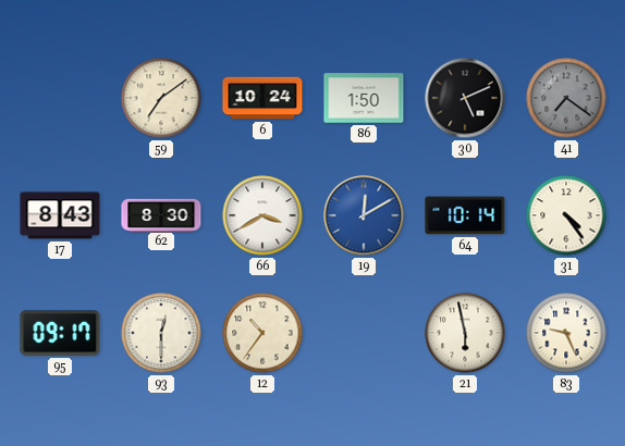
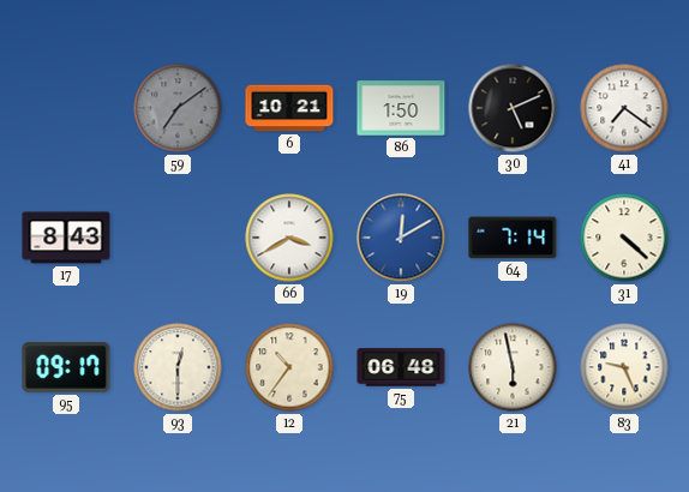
59 dial: cream -> grey (178, 108)
6: 10:24 -> 10:21 (289, 108)
41 dial: grey -> white (624, 108)
62: 8:30 -> none (161, 214)
64: 10:14 -> 7:14 (513, 238)
31: 4:24 -> 4:22 (624, 238)
75: none -> 06:48 (401, 367)
